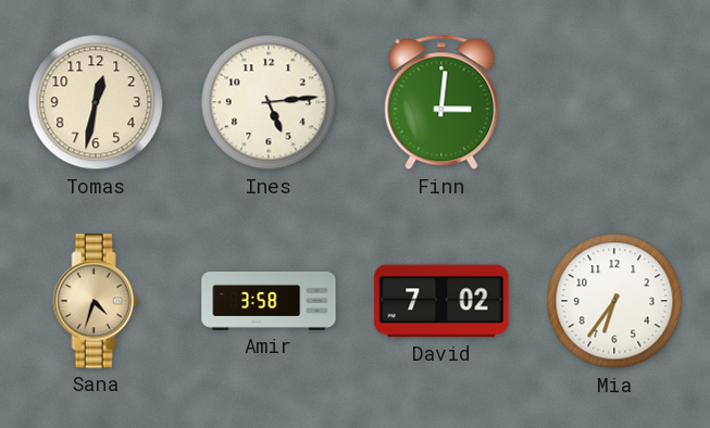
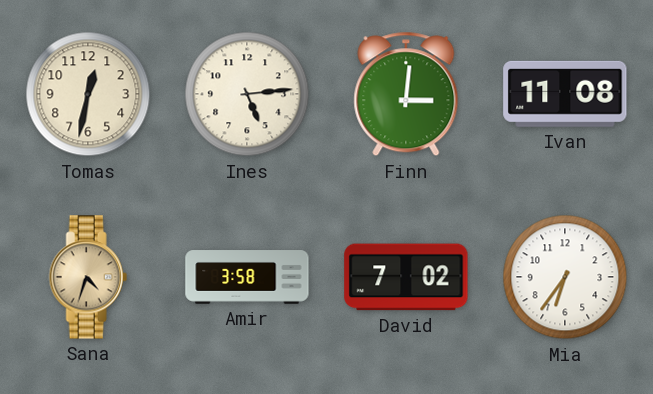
Ivan: none -> 11:08 (565, 94)
